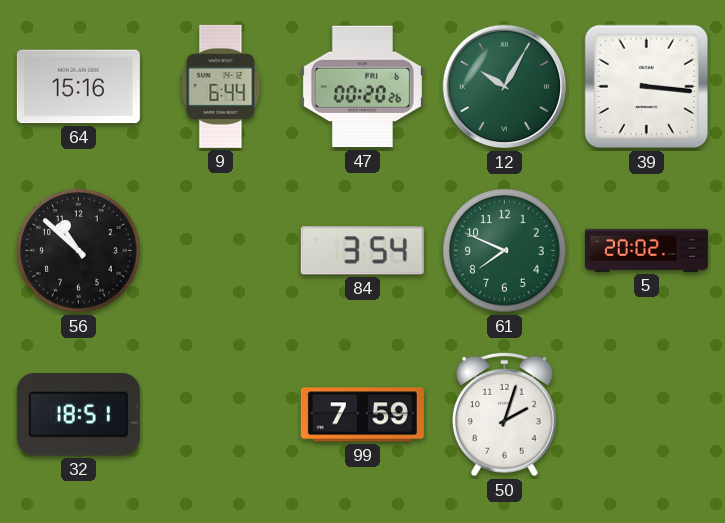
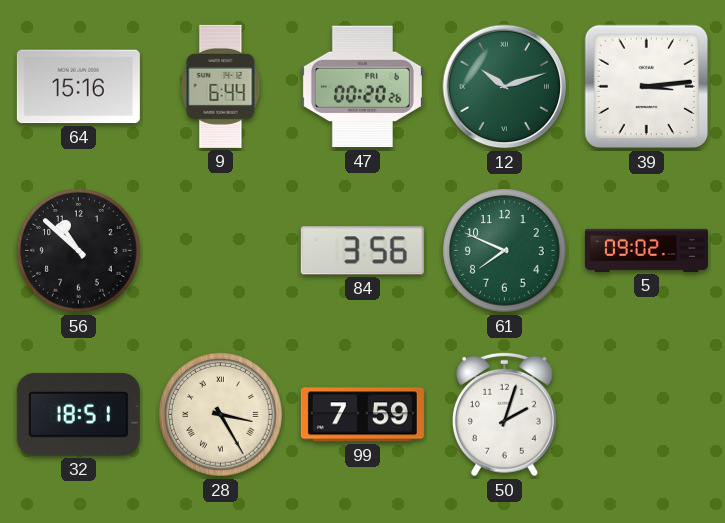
12: 10:05 -> 10:12 (505, 87)
39: 3:16 -> 3:14 (647, 87)
84: 3:54 -> 3:56 (362, 251)
5: 20:02 -> 09:02 (646, 250)
28: none -> 3:25 (221, 415)
